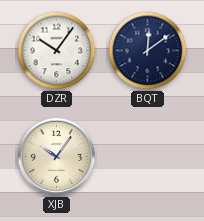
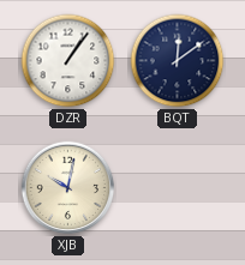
DZR: 10:06 -> 1:06 (68, 61)
XJB: 10:06 -> 10:02 (68, 188)
